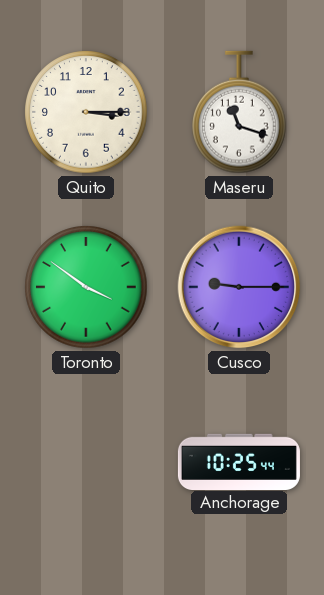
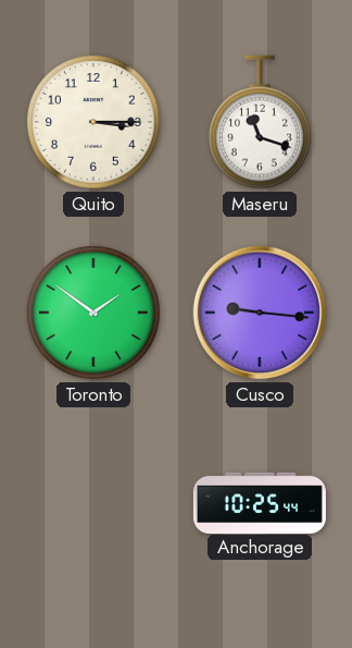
Toronto: 3:51 -> 1:51 (93, 313)
Cusco: 9:15 -> 9:16 (260, 313)
